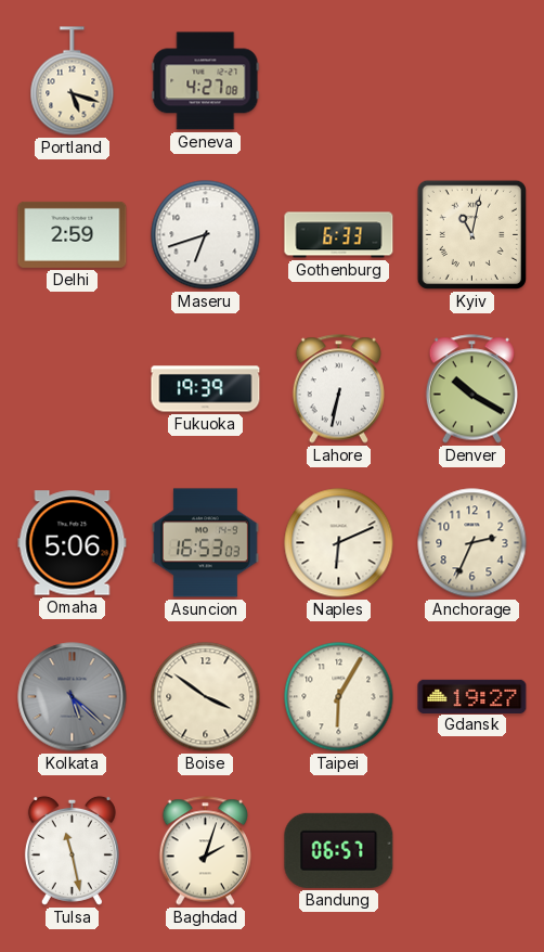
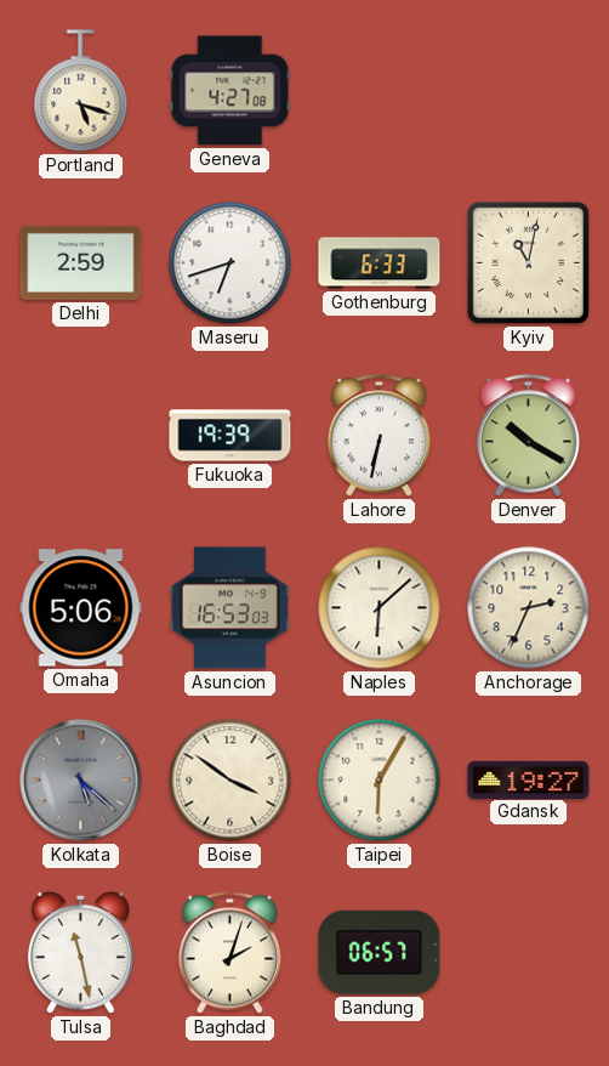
Naples: 6:11 -> 6:08 (380, 608)
